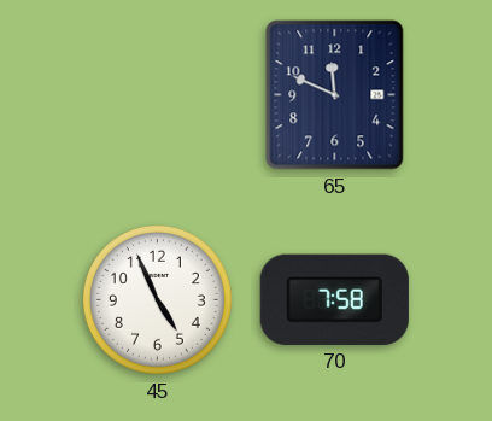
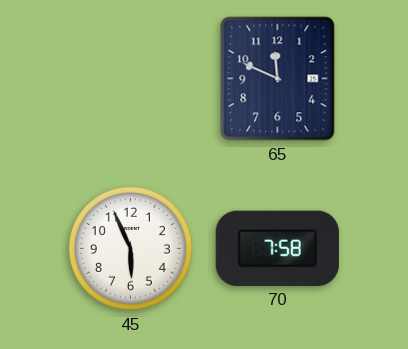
45: 4:56 -> 5:56 (130, 248)
